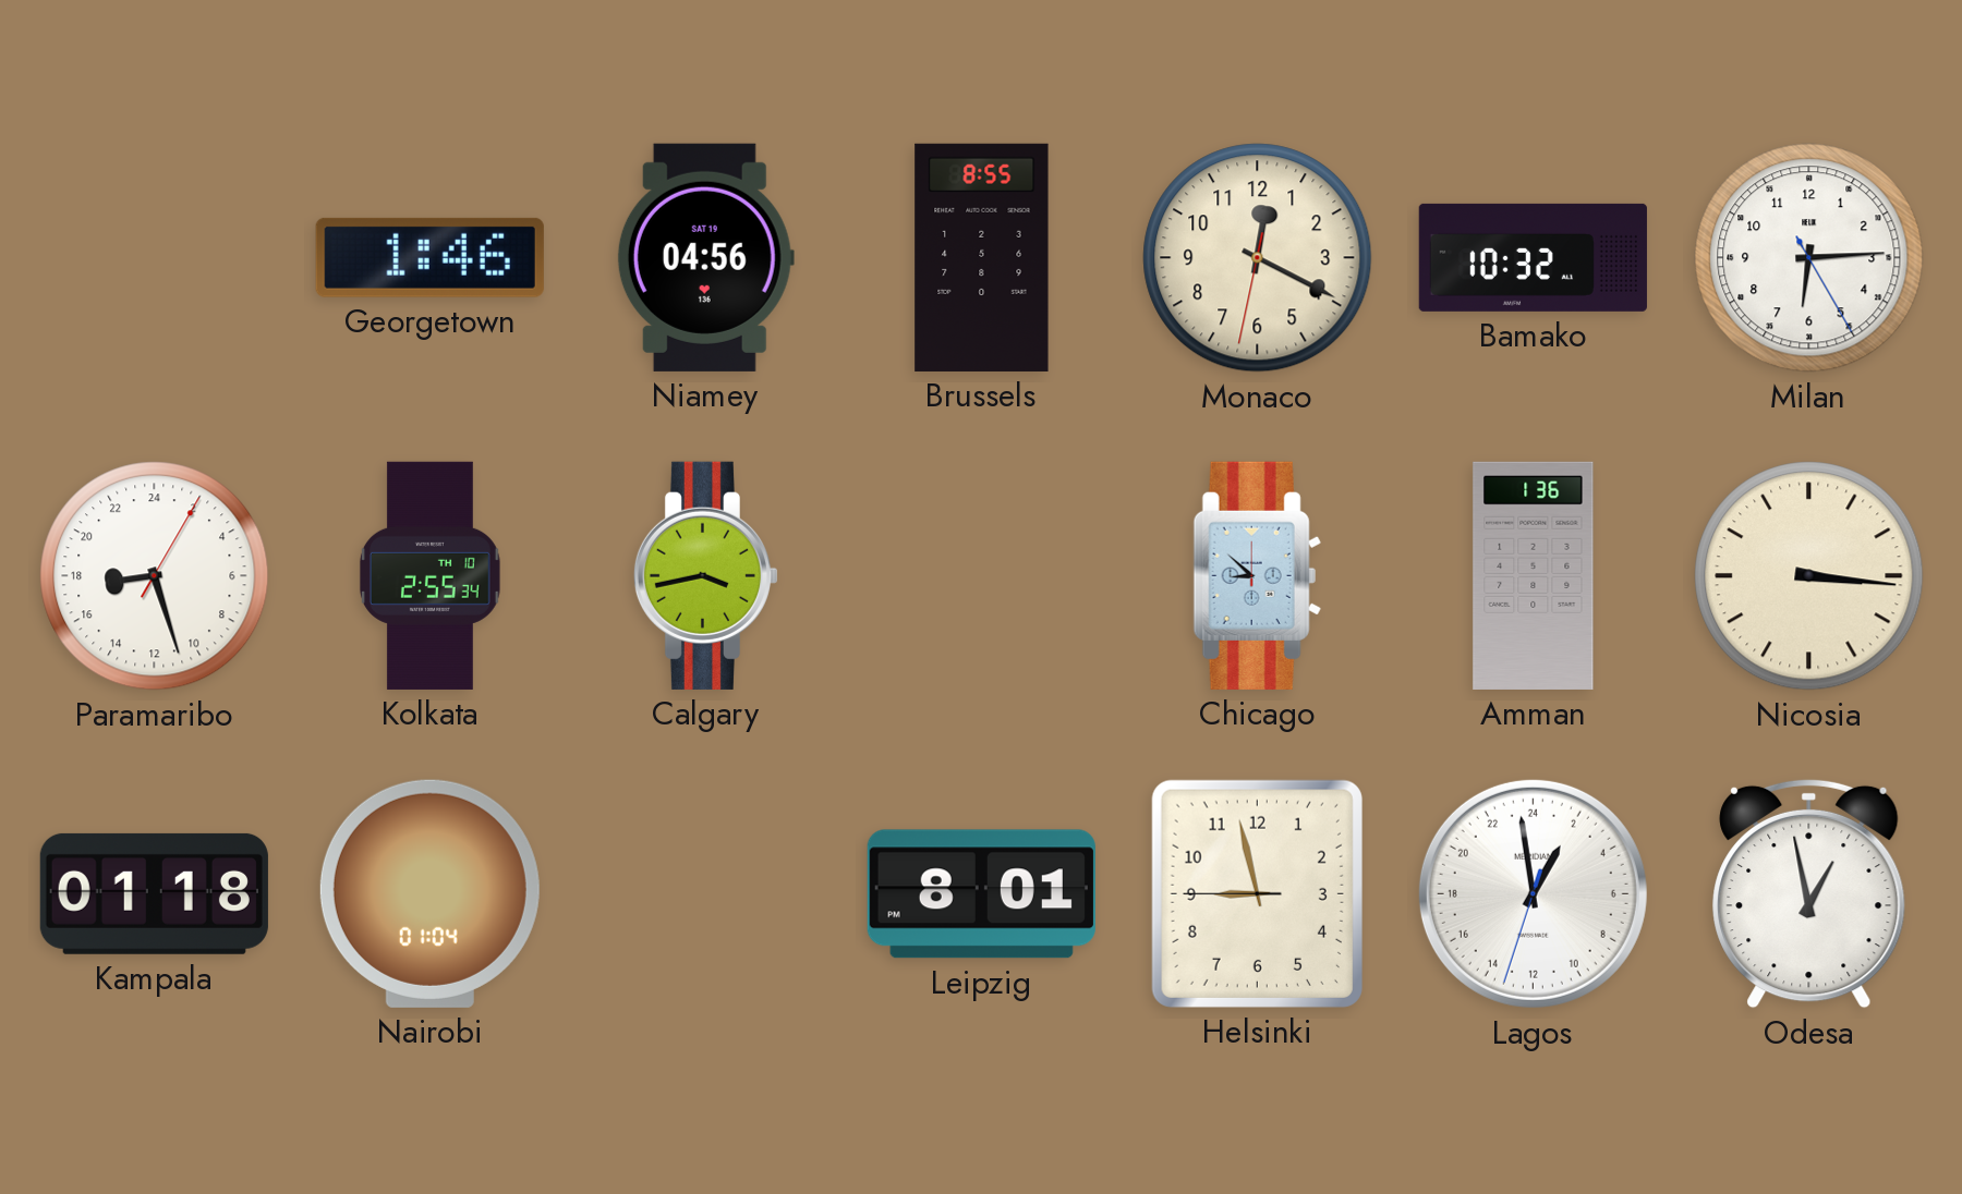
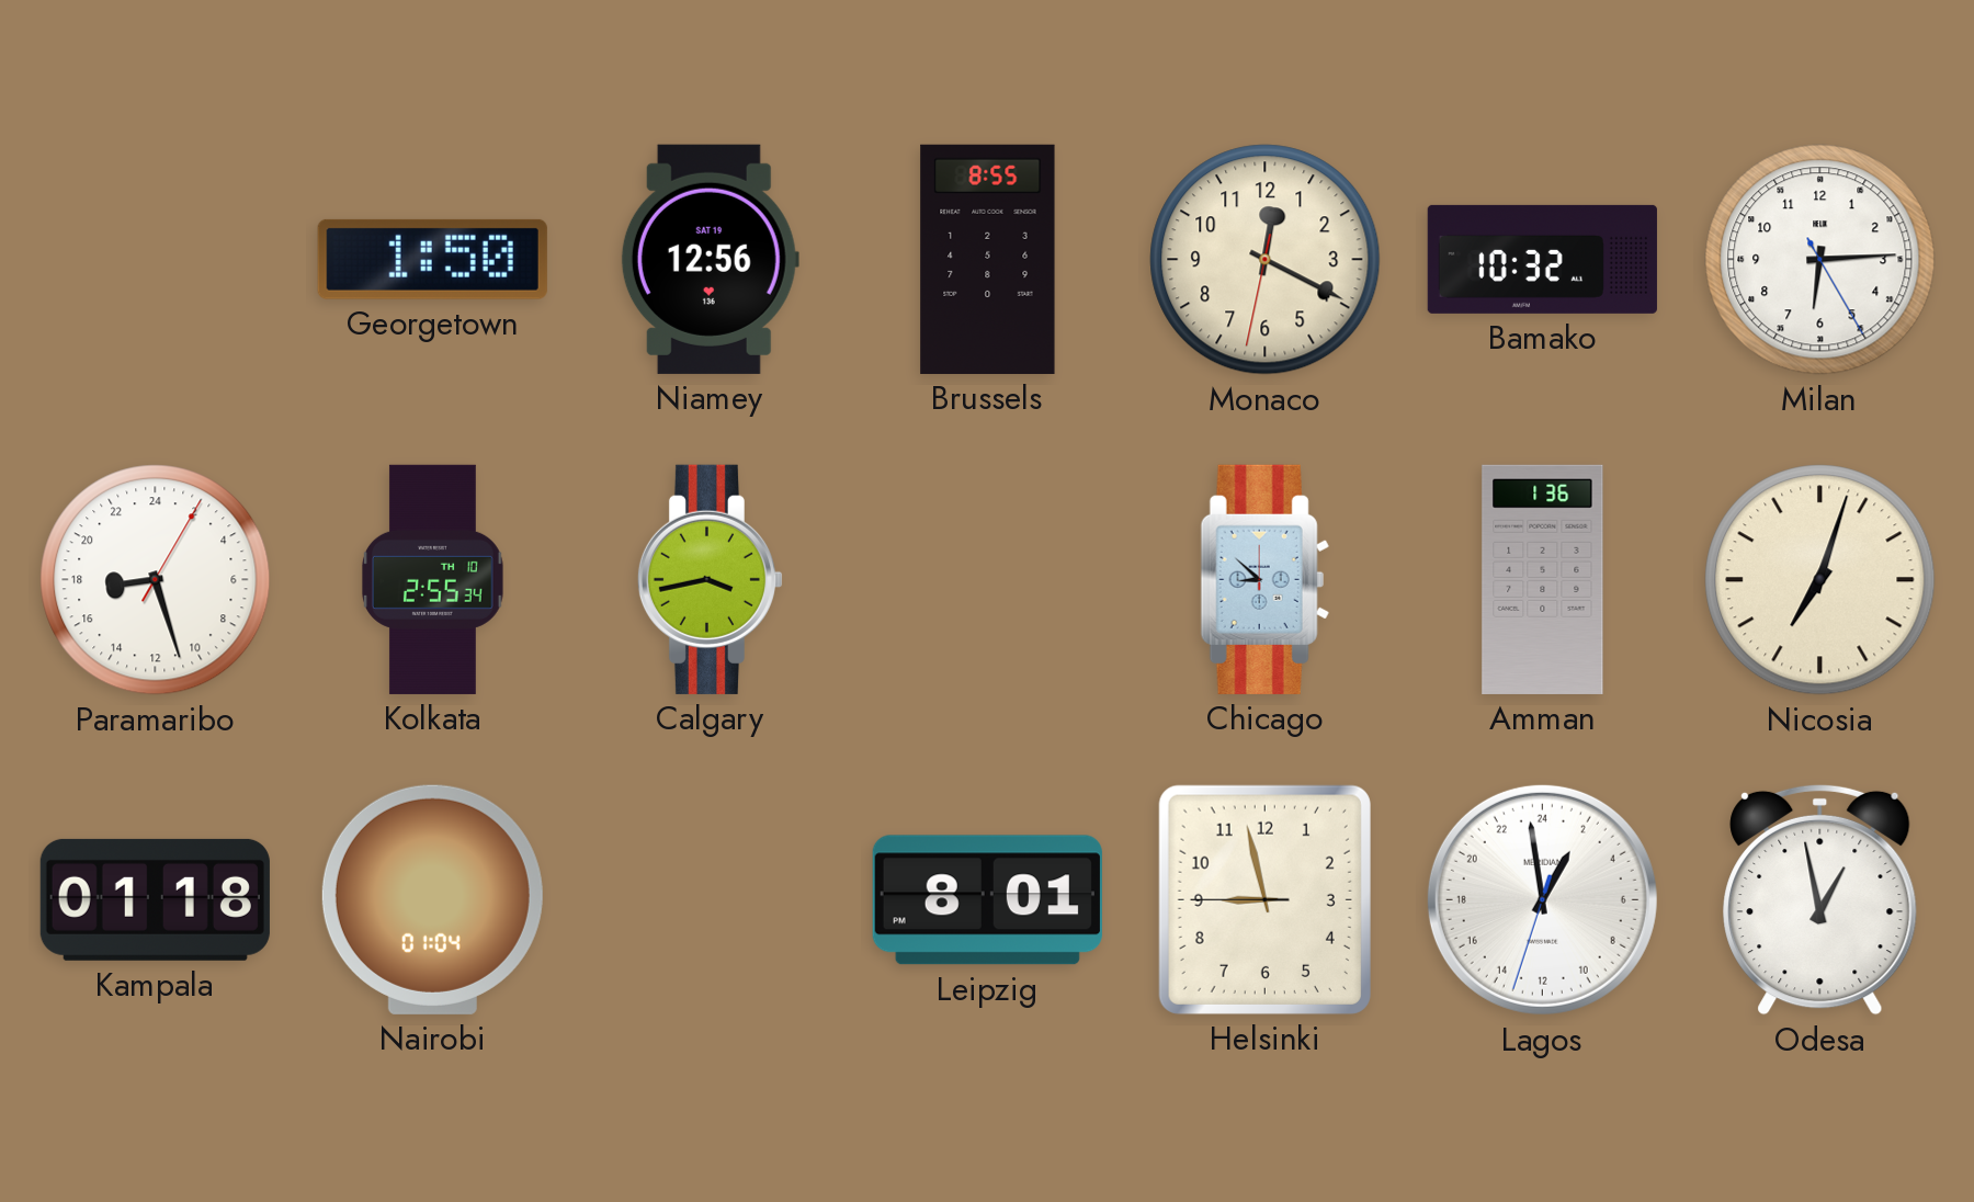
Georgetown: 1:46 -> 1:50 (432, 259)
Niamey: 04:56 -> 12:56 (710, 259)
Nicosia: 3:16 -> 7:03 (1820, 580)
